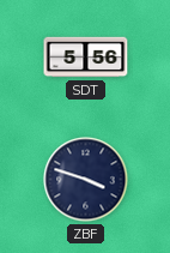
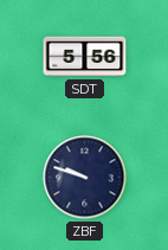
ZBF: 3:48 -> 9:48 (85, 178)
